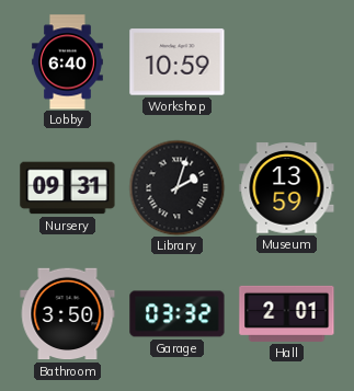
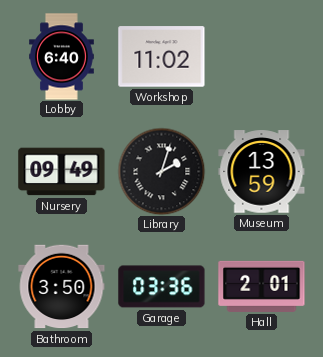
Workshop: 10:59 -> 11:02 (162, 57)
Nursery: 09:31 -> 09:49 (62, 172)
Garage: 03:32 -> 03:36 (162, 287)
